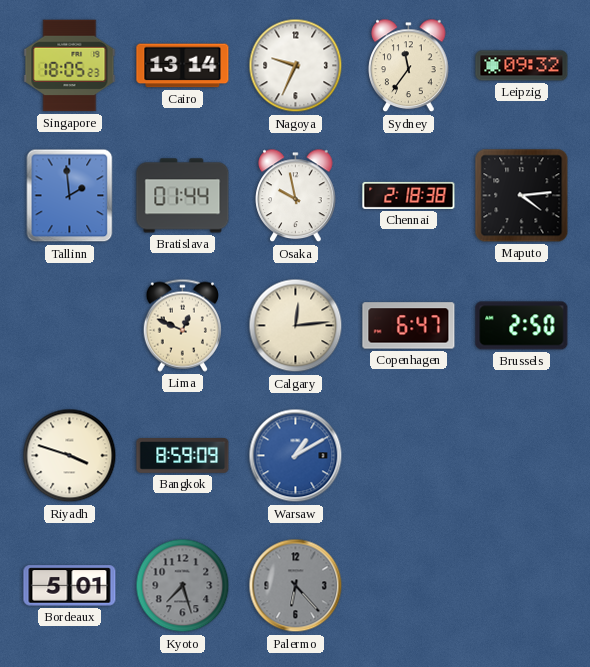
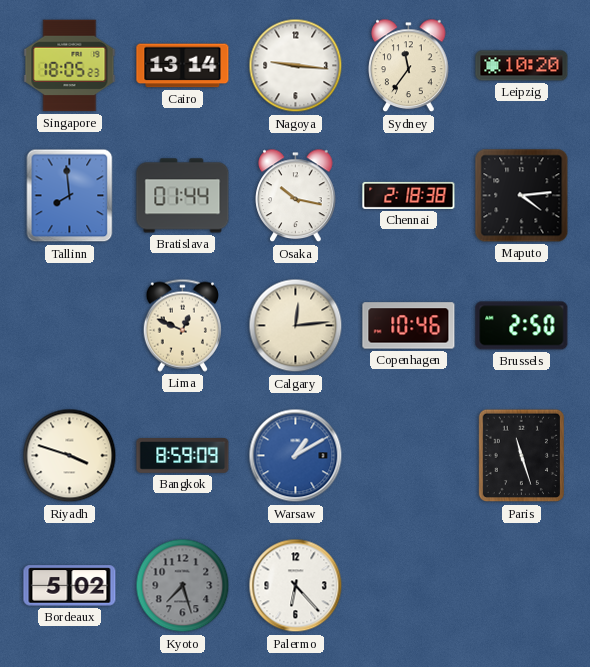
Nagoya: 9:34 -> 9:16 (296, 66)
Leipzig: 09:32 -> 10:20 (522, 66)
Tallinn: 1:59 -> 7:59 (70, 196)
Osaka: 9:58 -> 10:17 (296, 196)
Copenhagen: 6:47 -> 10:46 (409, 326)
Paris: none -> 11:27 (521, 456)
Bordeaux: 5:01 -> 5:02 (70, 586)
Palermo dial: grey -> white (296, 586)
